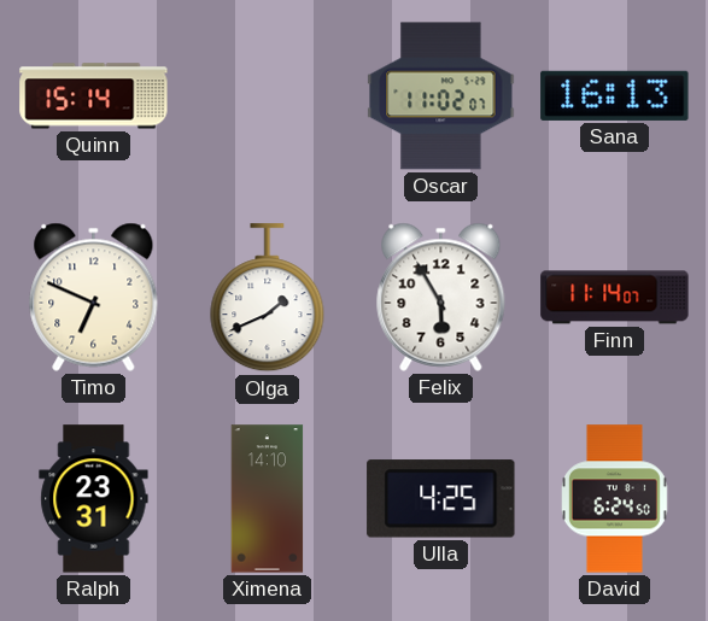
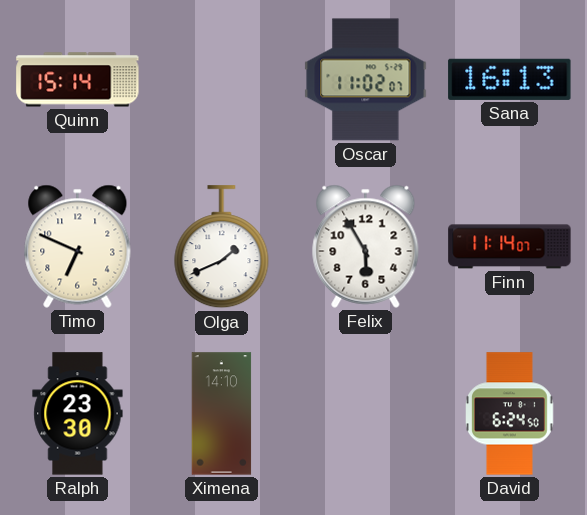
Ralph: 23:31 -> 23:30 (78, 414)
Ulla: 4:25 -> none (441, 499)
